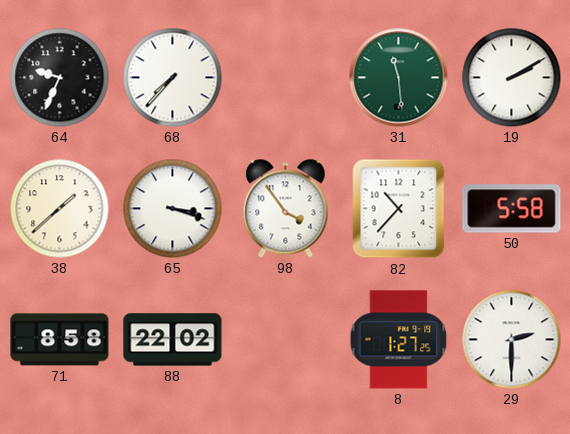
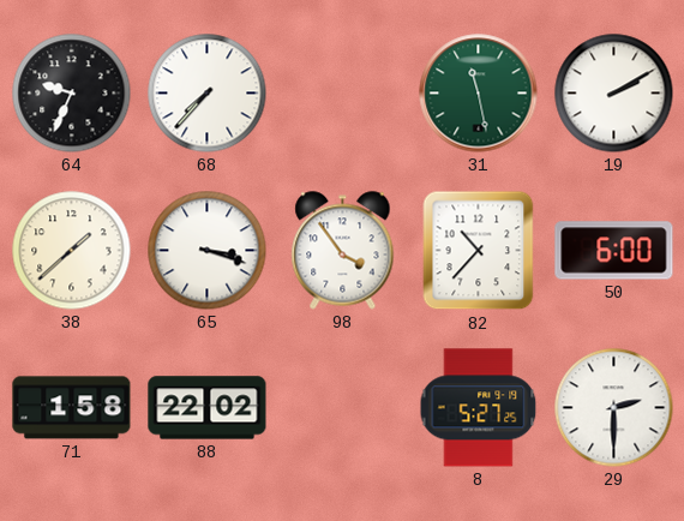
31: 11:29 -> 11:28 (479, 94)
50: 5:58 -> 6:00 (614, 251)
71: 8:58 -> 1:58 (72, 408)
8: 1:27 -> 5:27 (479, 408)
